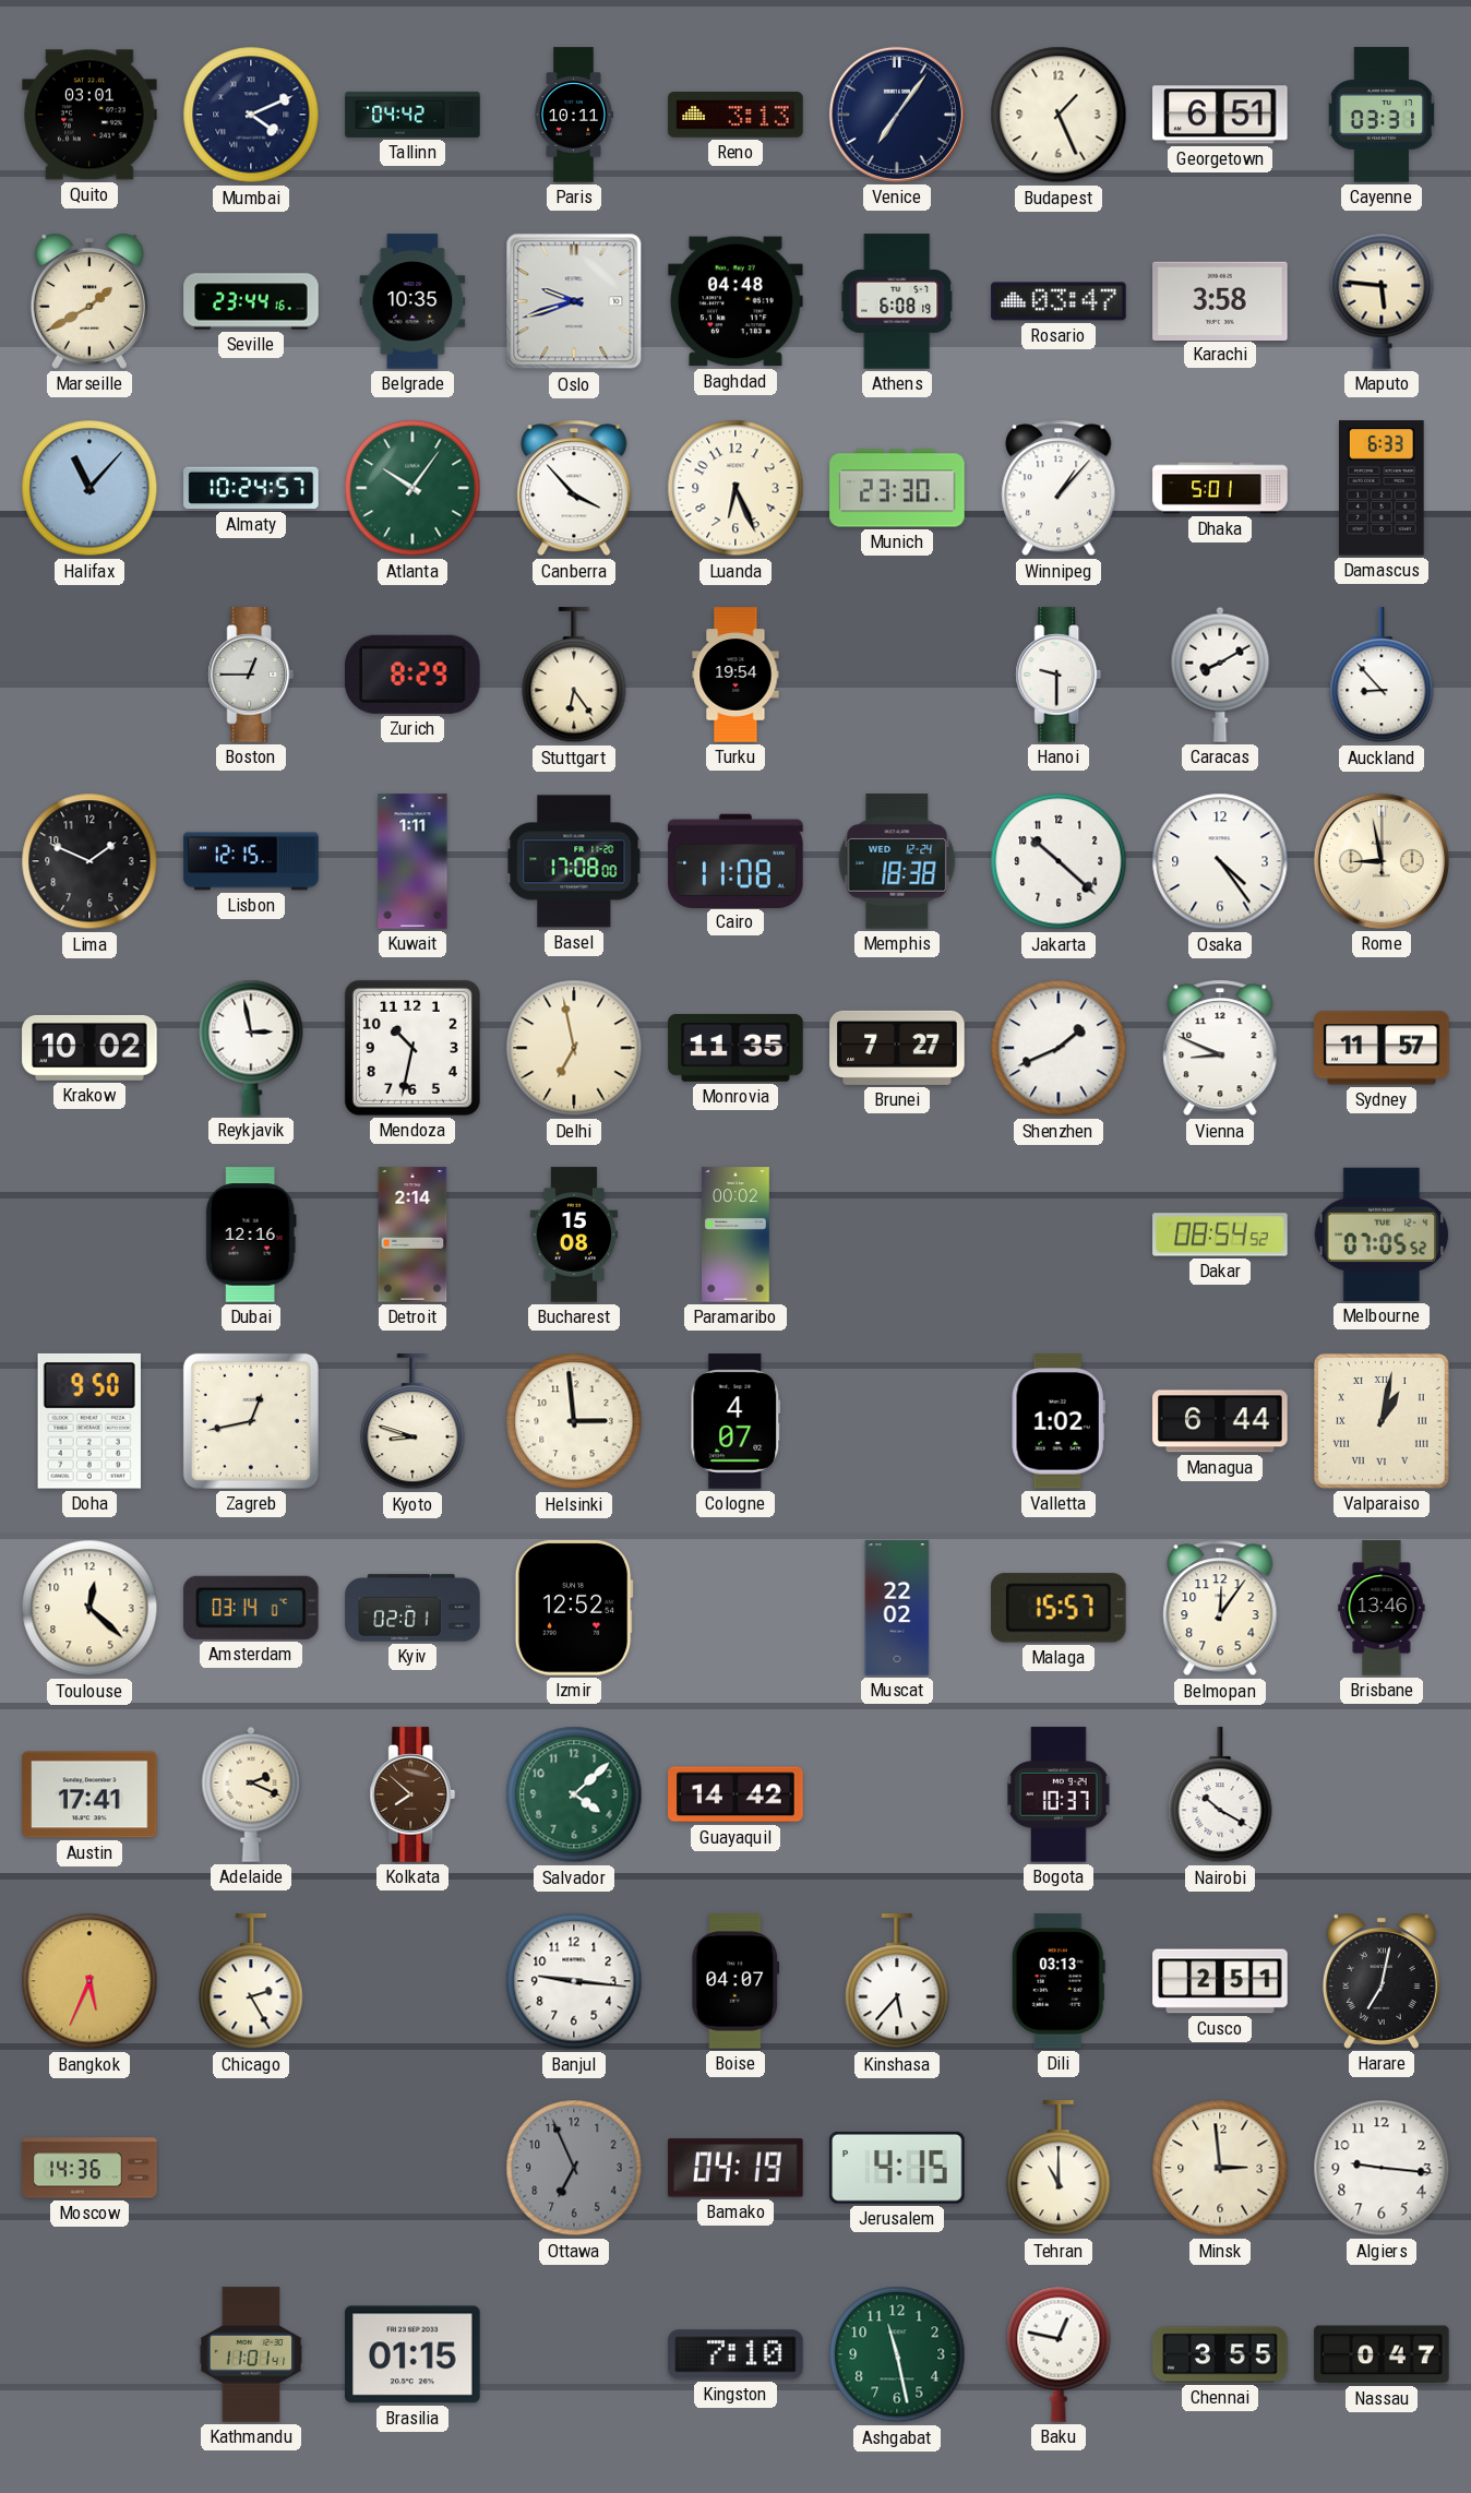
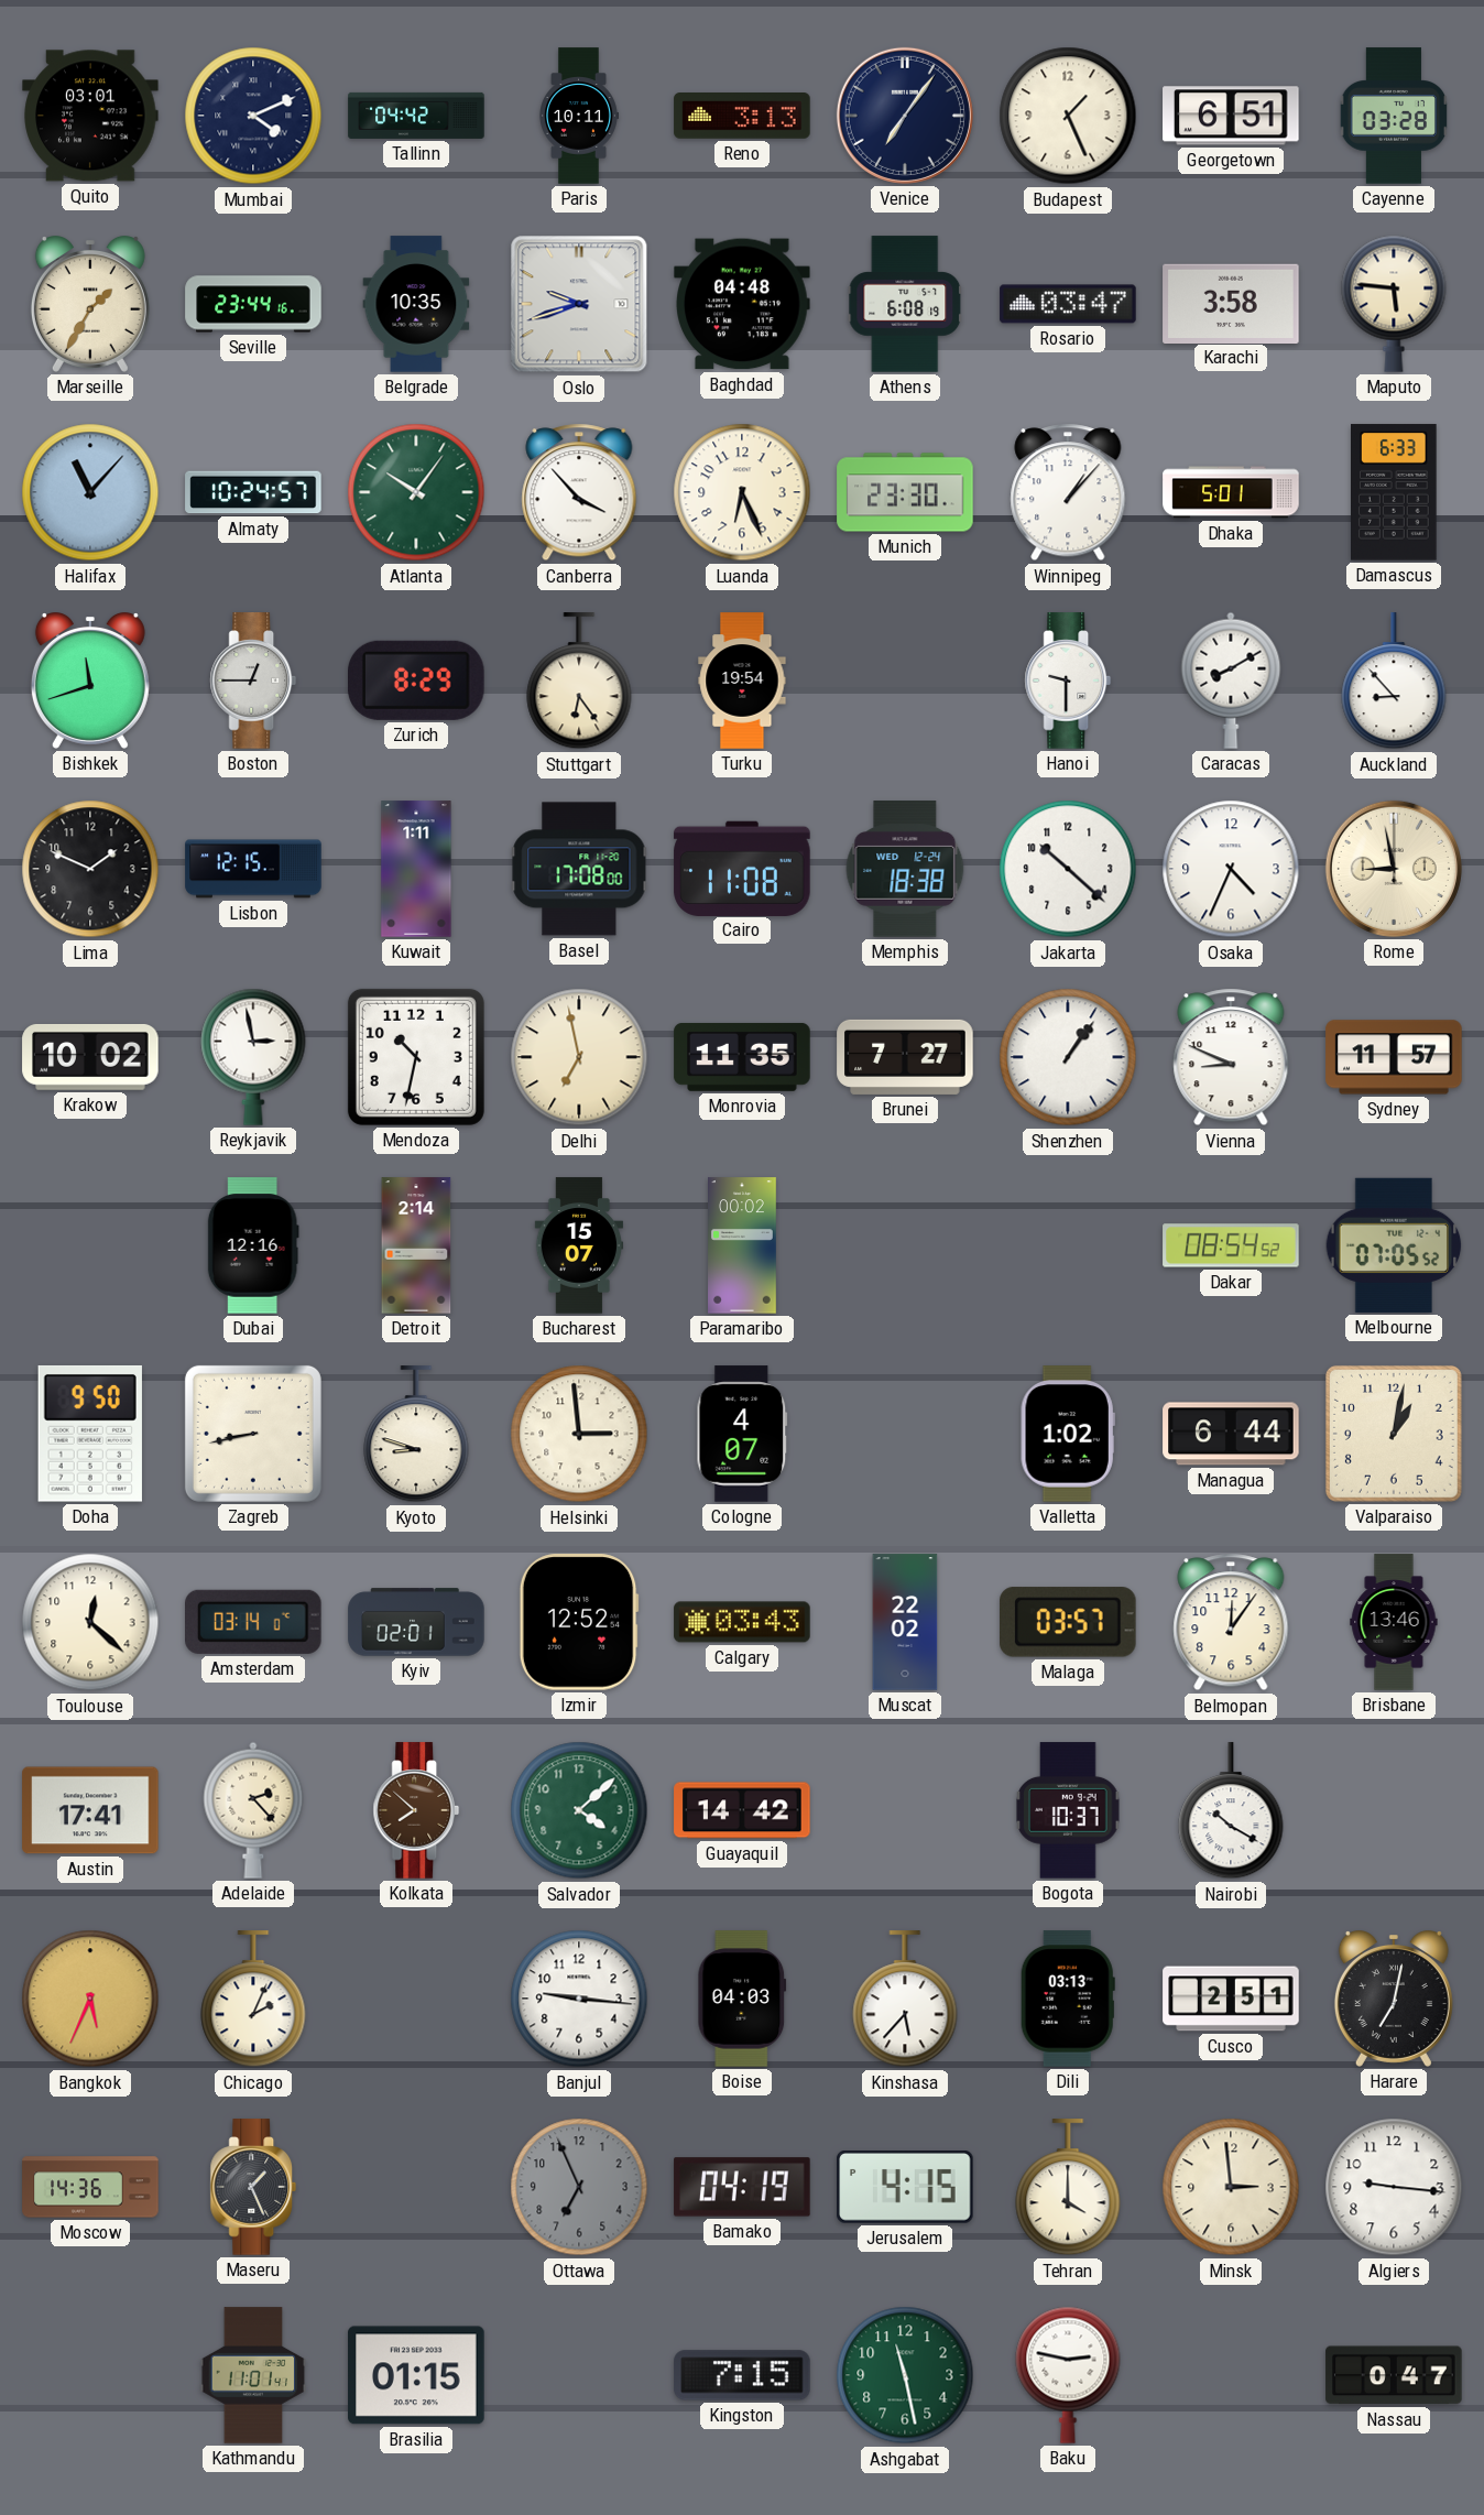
Cayenne: 03:31 -> 03:28 (1393, 116)
Marseille: 1:40 -> 1:35 (90, 305)
Bishkek: none -> 11:42 (90, 682)
Osaka: 4:24 -> 4:34 (1231, 869)
Shenzhen: 1:41 -> 1:06 (1068, 1057)
Bucharest: 15:08 -> 15:07 (579, 1245)
Zagreb: 12:43 -> 8:43 (253, 1434)
Valparaiso numerals: Roman -> Arabic (1394, 1434)
Calgary: none -> 03:43 (742, 1622)
Malaga: 15:57 -> 03:57 (1069, 1622)
Adelaide: 2:19 -> 2:23 (253, 1810)
Chicago: 2:25 -> 2:04 (253, 2000)
Boise: 04:07 -> 04:03 (742, 1999)
Maseru: none -> 1:26 (253, 2187)
Tehran: 11:00 -> 4:00 (1068, 2188)
Kingston: 7:10 -> 7:15 (742, 2375)
Baku: 12:47 -> 2:47 (1068, 2375)
Chennai: 3:55 -> none (1220, 2354)
